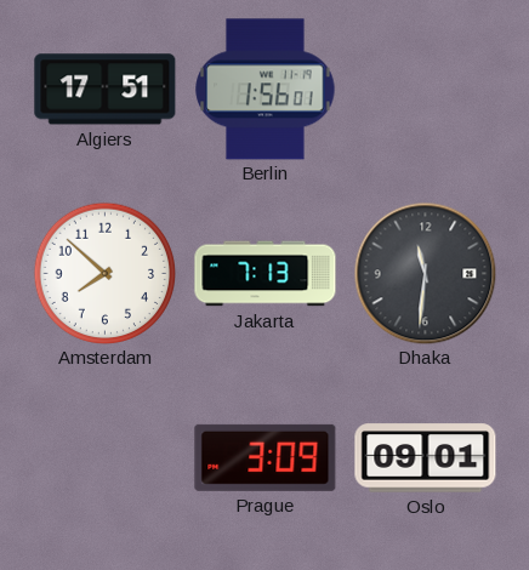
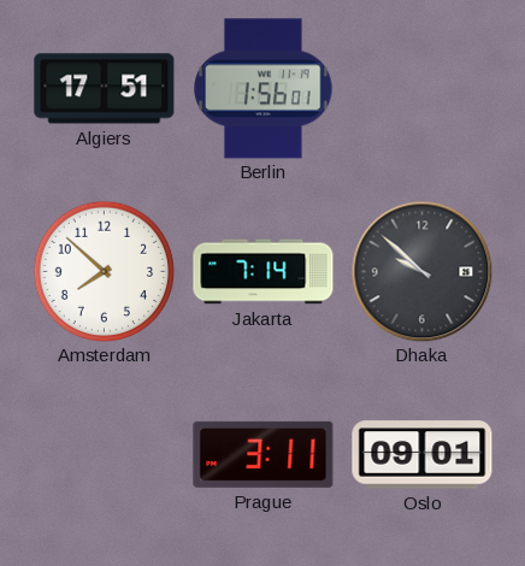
Jakarta: 7:13 -> 7:14 (264, 272)
Dhaka: 11:31 -> 9:52 (421, 271)
Prague: 3:09 -> 3:11 (264, 454)
